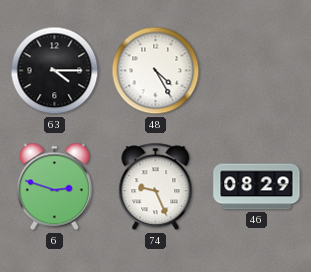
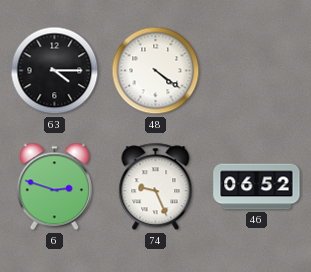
48: 4:25 -> 4:21 (156, 71)
46: 08:29 -> 06:52 (257, 187)
